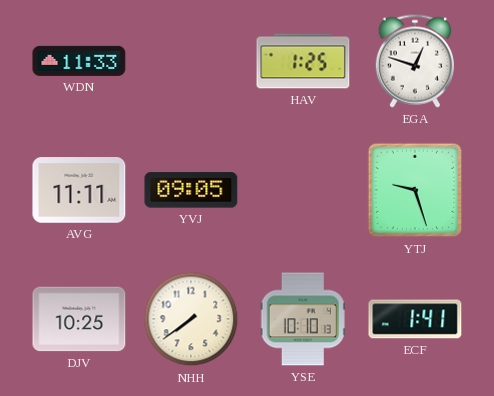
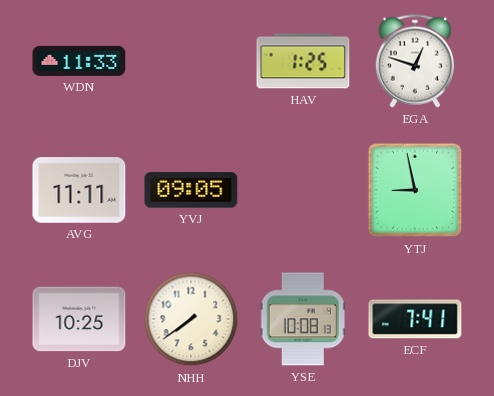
YTJ: 9:27 -> 8:58 (415, 190)
YSE: 10:10 -> 10:08 (303, 319)
ECF: 1:41 -> 7:41 (415, 319)
